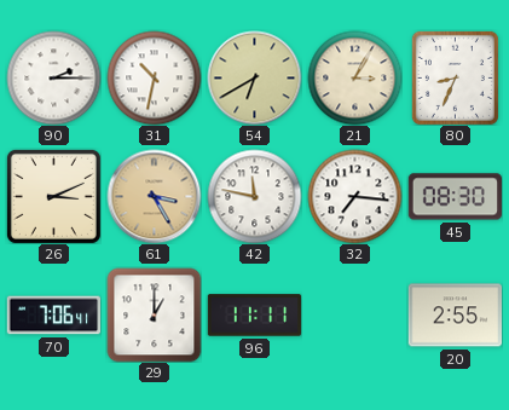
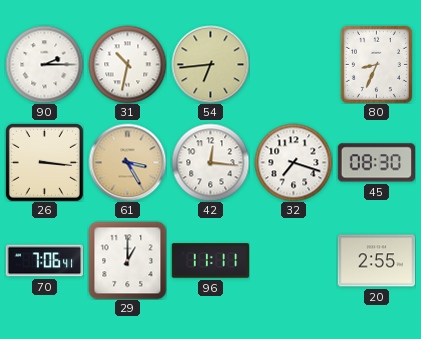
54: 6:40 -> 6:44 (210, 64)
21: 3:05 -> none (354, 77)
26: 3:11 -> 3:16 (44, 162)
42: 11:47 -> 12:16 (210, 162)
32: 7:16 -> 7:18 (293, 162)
